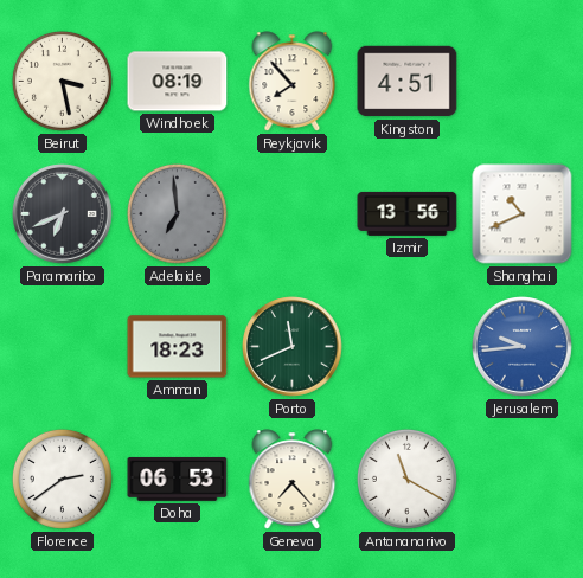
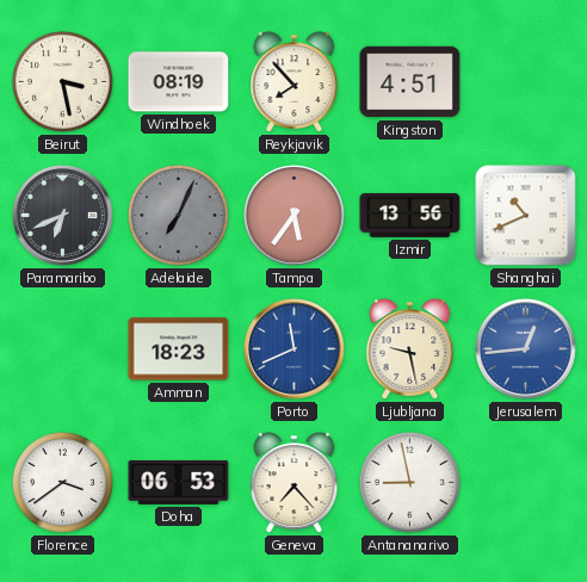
Adelaide: 6:59 -> 7:04 (178, 215)
Tampa: none -> 5:36 (295, 216)
Porto dial: green -> blue (295, 349)
Ljubljana: none -> 9:28 (410, 349)
Jerusalem: 9:44 -> 12:44 (526, 349)
Florence: 2:39 -> 3:39 (62, 482)
Antananarivo: 11:20 -> 8:58 (409, 482)
